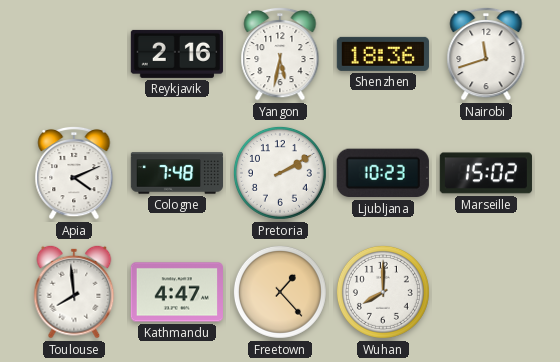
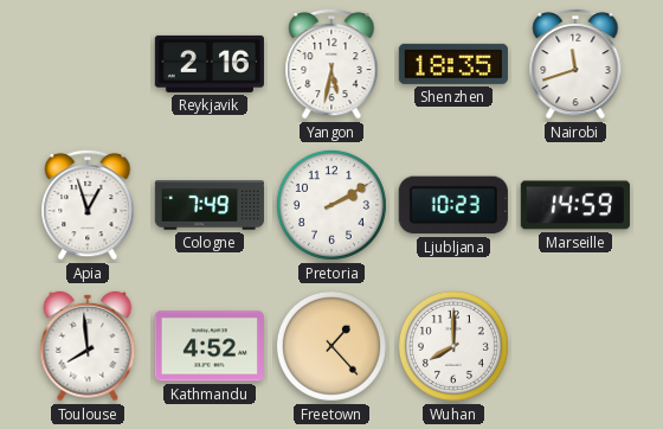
Shenzhen: 18:36 -> 18:35 (453, 64)
Apia: 4:11 -> 12:57 (88, 205)
Cologne: 7:48 -> 7:49 (208, 205)
Marseille: 15:02 -> 14:59 (575, 205)
Kathmandu: 4:47 -> 4:52 (210, 346)
